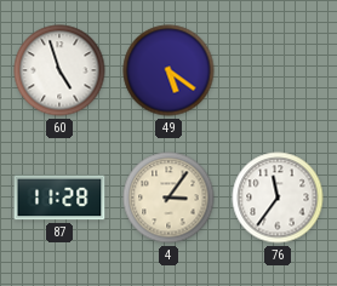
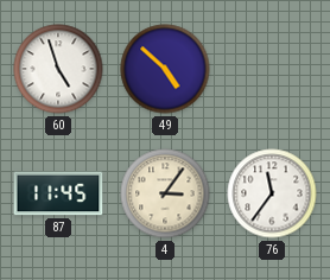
49: 5:21 -> 4:52 (165, 69)
87: 11:28 -> 11:45 (58, 193)
